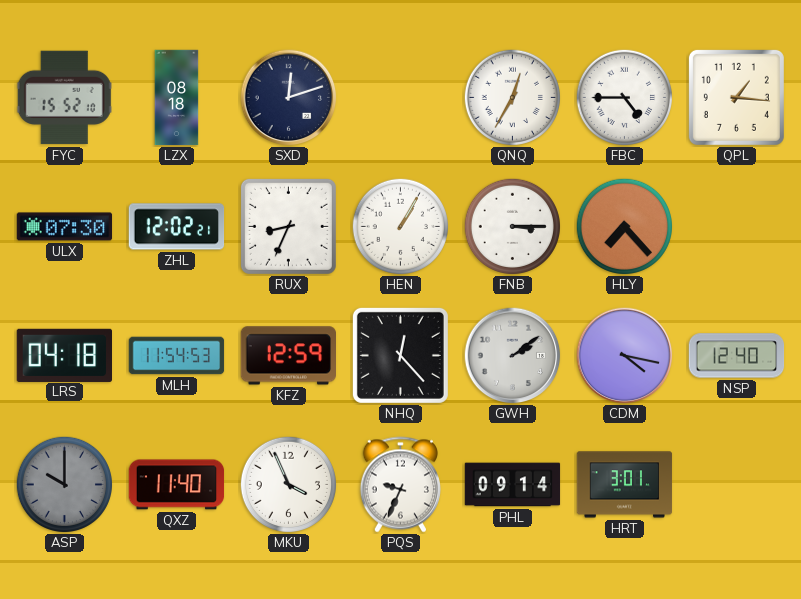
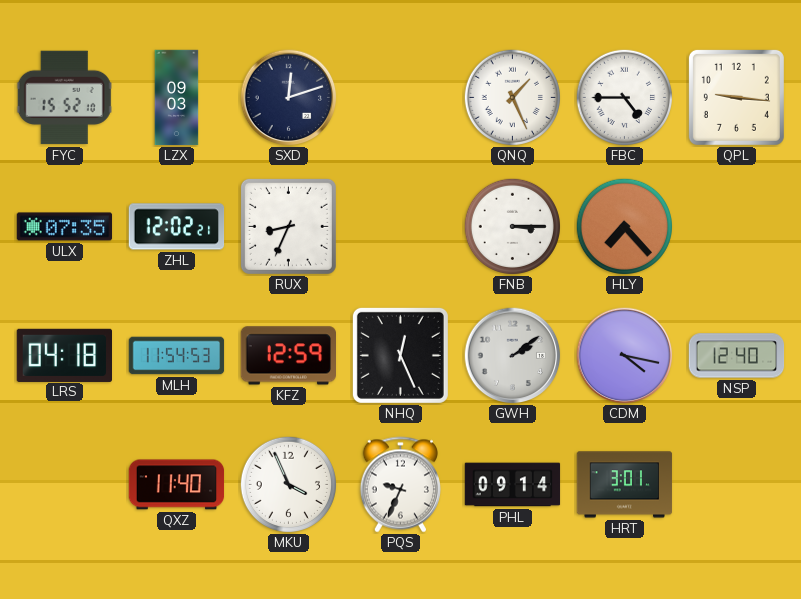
LZX: 08:18 -> 09:03 (177, 98)
QNQ: 12:35 -> 1:26 (512, 97)
QPL: 1:16 -> 9:16 (736, 97)
ULX: 07:30 -> 07:35 (65, 227)
HEN: 1:05 -> none (400, 226)
NHQ: 12:23 -> 12:26 (400, 355)
ASP: 10:00 -> none (64, 484)
